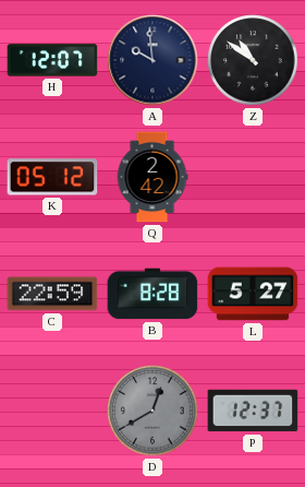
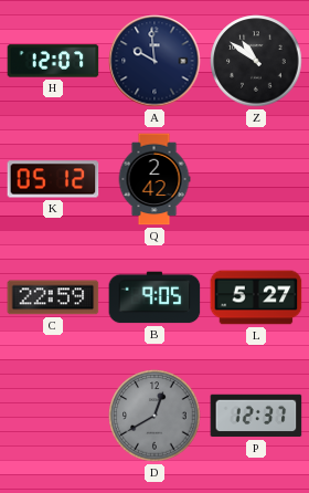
B: 8:28 -> 9:05 (154, 297)
